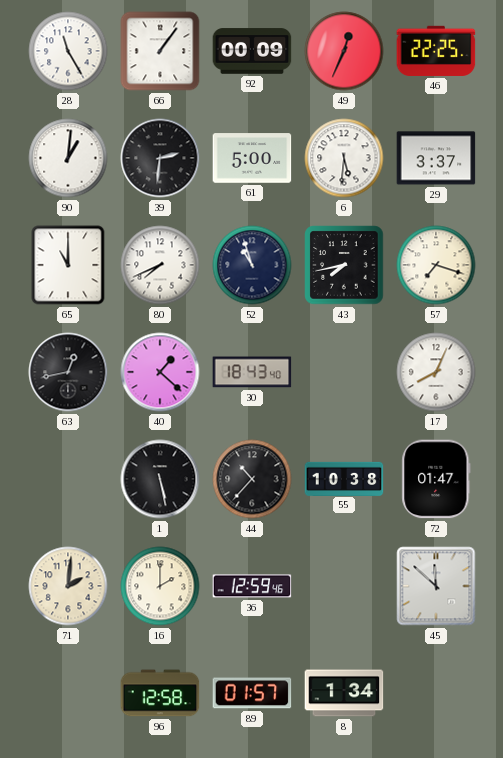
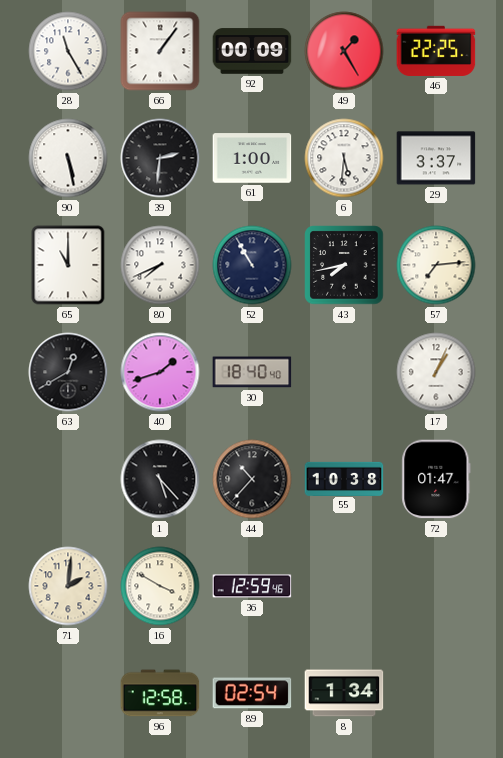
49: 12:34 -> 1:25 (344, 51)
90: 1:01 -> 5:28 (68, 158)
61: 5:00 -> 1:00 (252, 158)
52: 10:57 -> 10:55 (252, 265)
57: 7:18 -> 7:14 (436, 265)
63: 12:43 -> 12:40 (68, 372)
40: 1:22 -> 1:42 (160, 372)
30: 18:43 -> 18:40 (252, 372)
17: 8:04 -> 1:04 (436, 372)
1: 5:28 -> 5:23 (160, 479)
16: 2:00 -> 3:50 (160, 586)
45: 11:52 -> none (436, 586)
89: 01:57 -> 02:54 (252, 693)
